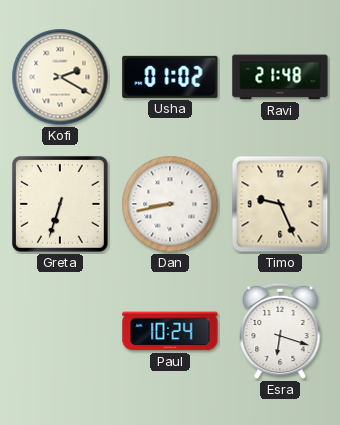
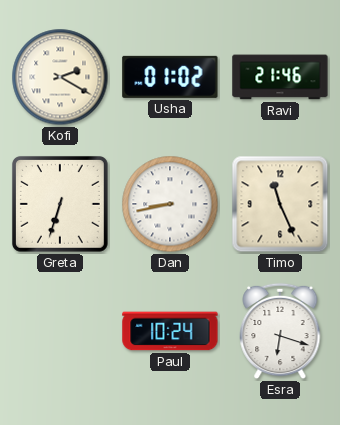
Ravi: 21:48 -> 21:46 (280, 77)
Timo: 9:26 -> 11:26 (280, 204)
